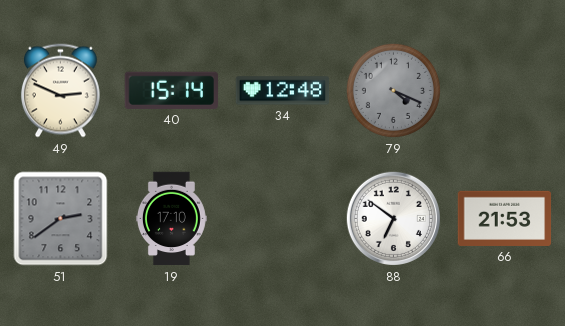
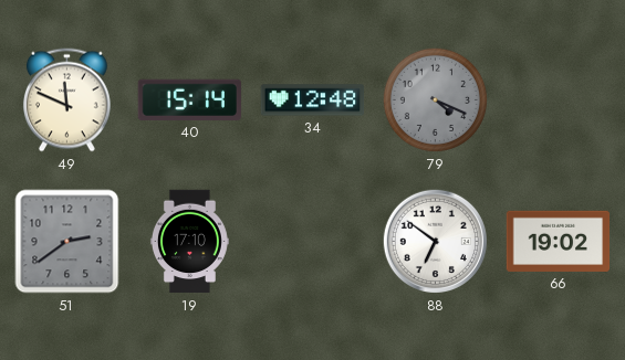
49: 2:49 -> 11:49 (66, 100)
66: 21:53 -> 19:02 (559, 241)
